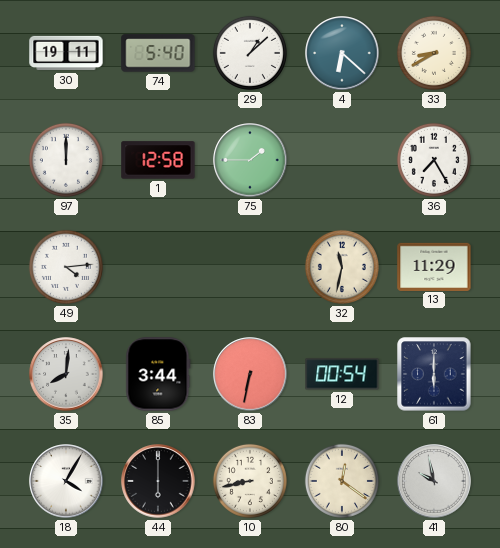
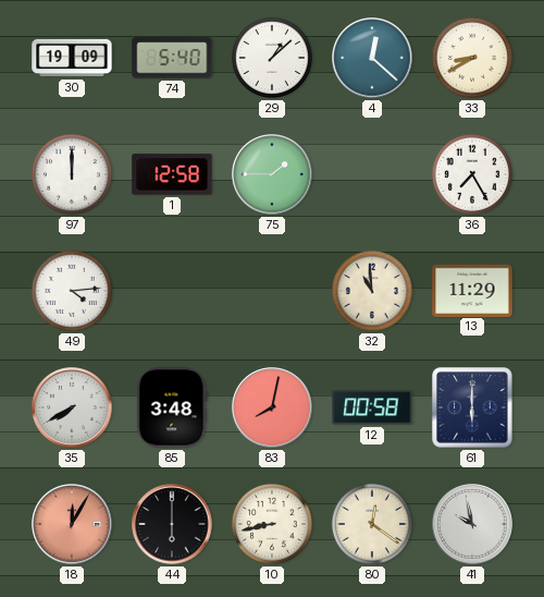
30: 19:11 -> 19:09 (72, 58)
4: 6:22 -> 12:22 (372, 58)
32: 11:32 -> 10:59 (372, 291)
35: 8:01 -> 7:40 (72, 407)
85: 3:44 -> 3:48 (172, 407)
83: 6:32 -> 8:02 (272, 407)
12: 00:54 -> 00:58 (372, 407)
18: 4:05 -> 12:05 (72, 524)
18 dial: white -> salmon (72, 524)
